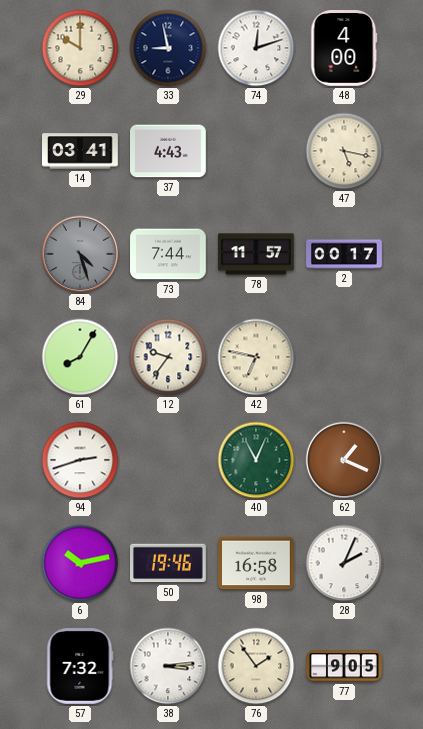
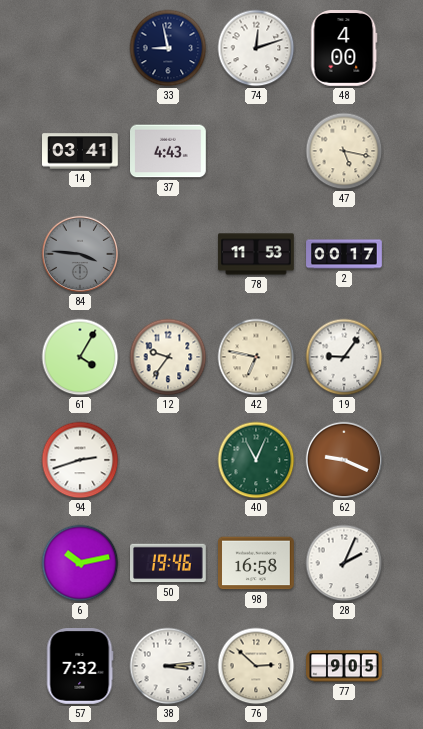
29: 10:00 -> none (80, 48)
84: 4:27 -> 3:46 (80, 254)
73: 7:44 -> none (168, 254)
78: 11:57 -> 11:53 (256, 254)
61: 8:05 -> 4:05 (80, 357)
19: none -> 9:06 (344, 357)
62: 1:19 -> 9:19 (344, 460)
76: 1:54 -> 2:52 (256, 666)
